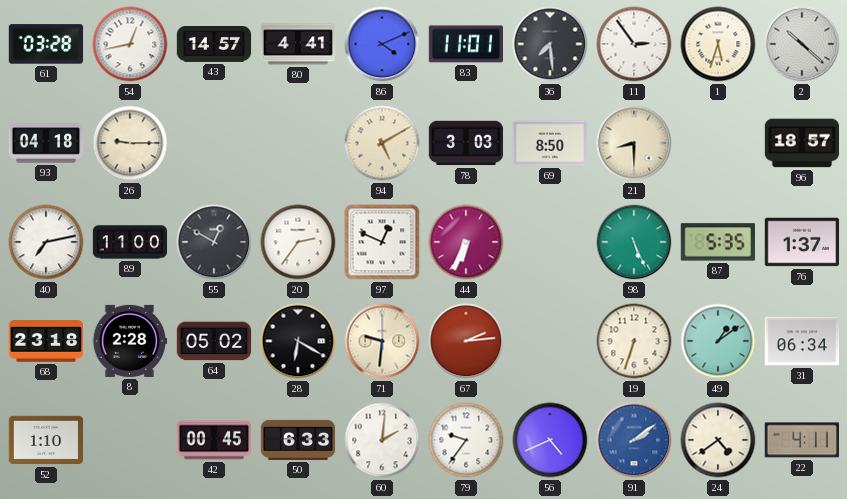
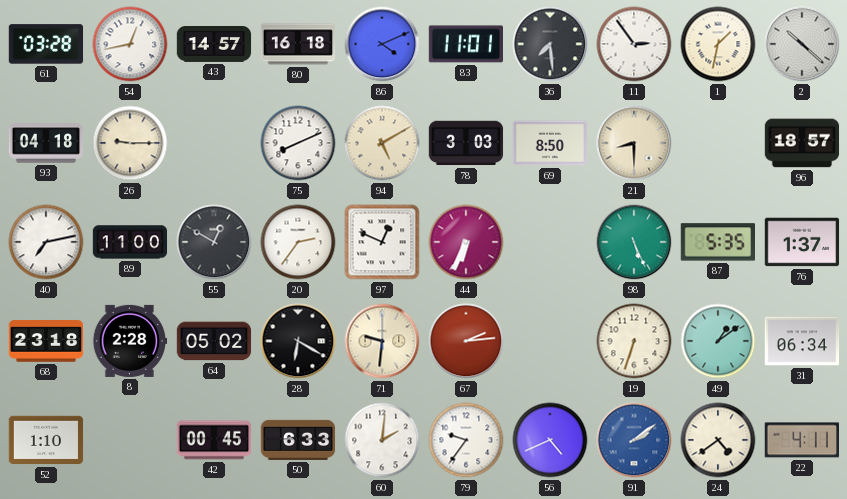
80: 4:41 -> 16:18 (298, 44)
1: 5:33 -> 1:32 (718, 44)
75: none -> 8:11 (298, 143)
